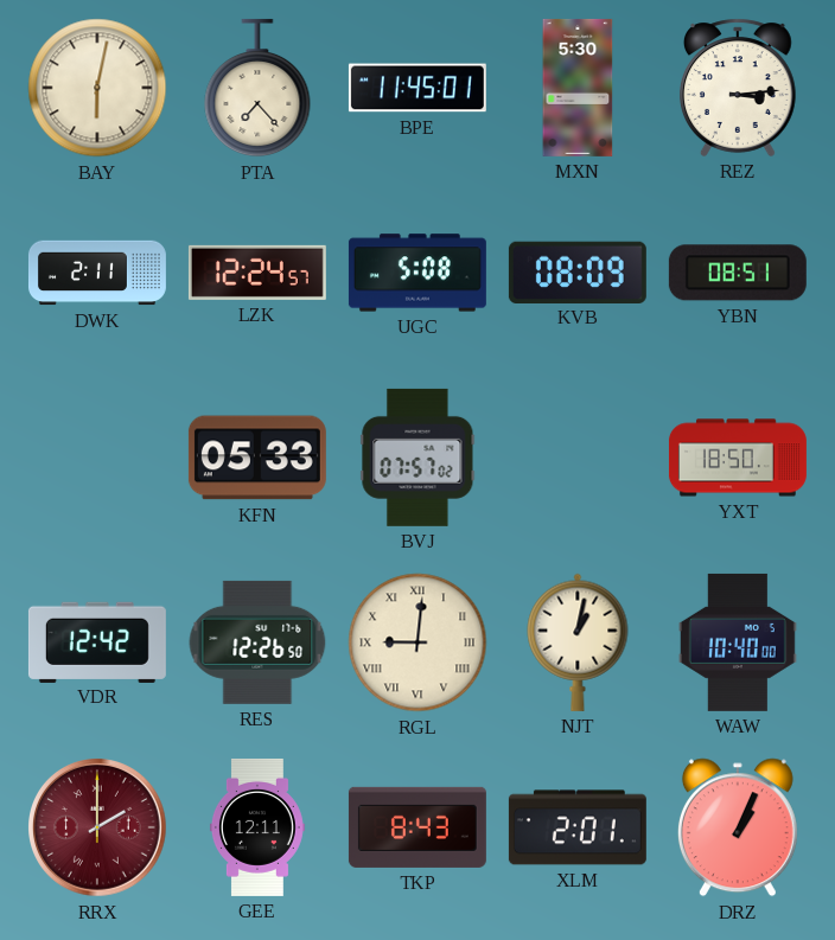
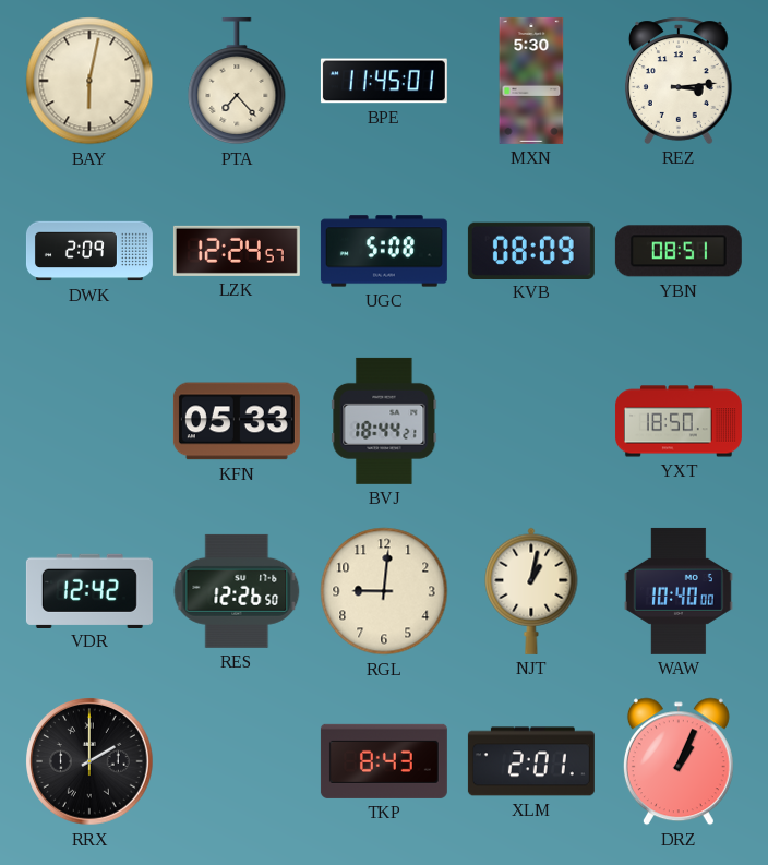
DWK: 2:11 -> 2:09 (89, 251)
BVJ: 07:57 -> 18:44 (384, 421)
RGL numerals: Roman -> Arabic (384, 591)
RRX dial: burgundy -> black (91, 762)
GEE: 12:11 -> none (257, 827)
